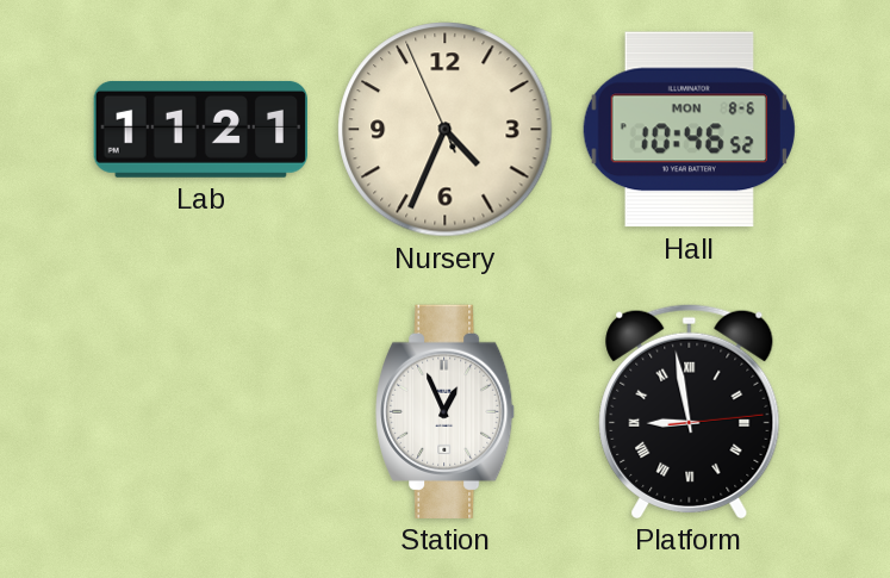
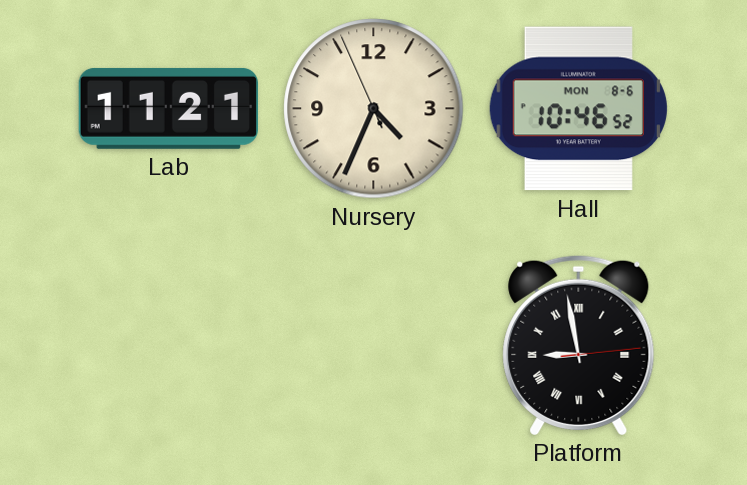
Station: 12:56 -> none (446, 411)
